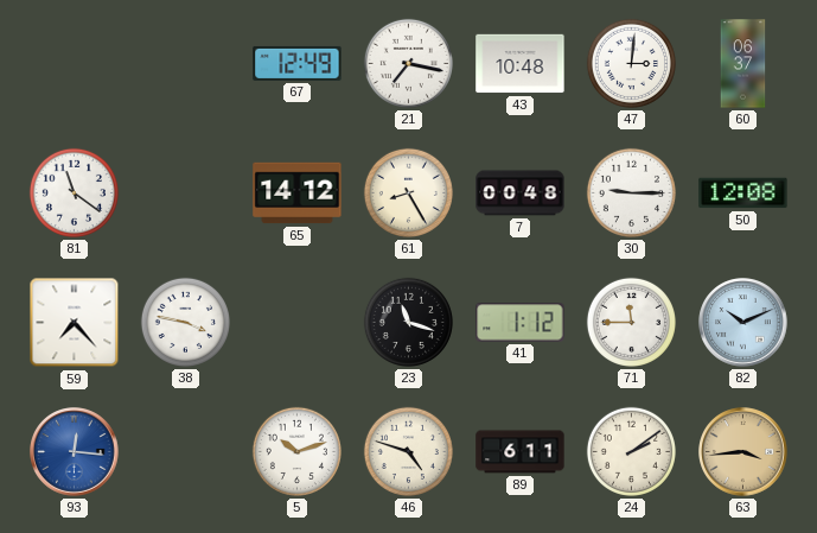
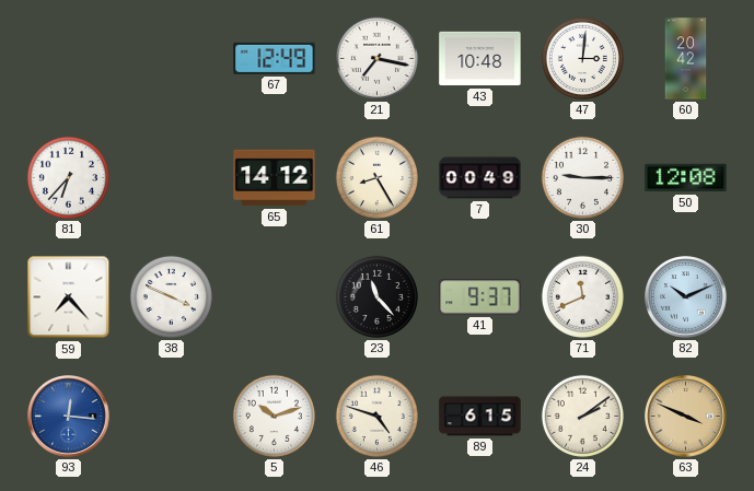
60: 06:37 -> 20:42 (686, 59)
81: 11:21 -> 6:37 (68, 177)
7: 00:48 -> 00:49 (480, 178)
38: 3:47 -> 3:49 (171, 296)
23: 11:18 -> 11:23 (376, 296)
41: 1:12 -> 9:37 (480, 297)
71: 11:45 -> 11:41 (582, 296)
89: 6:11 -> 6:15 (480, 417)
63: 3:44 -> 3:49 (686, 417)
